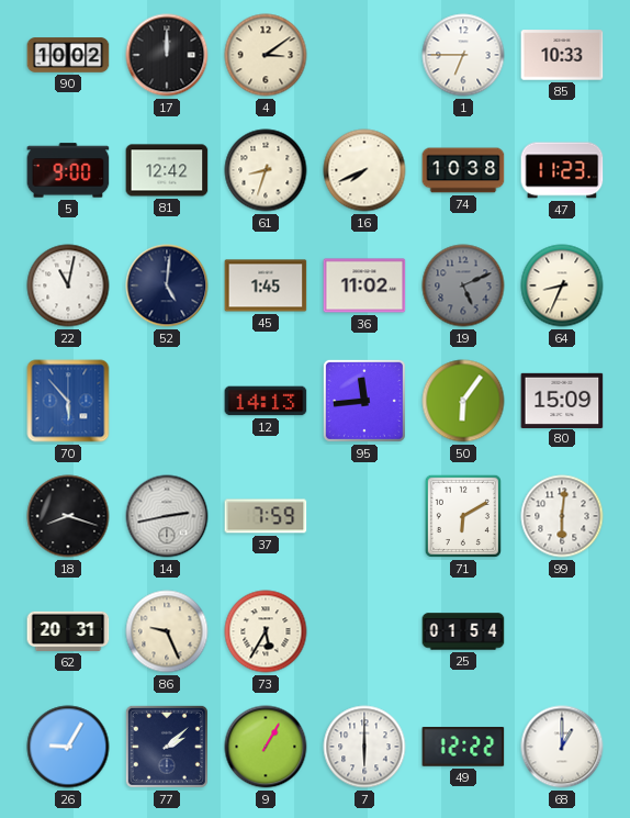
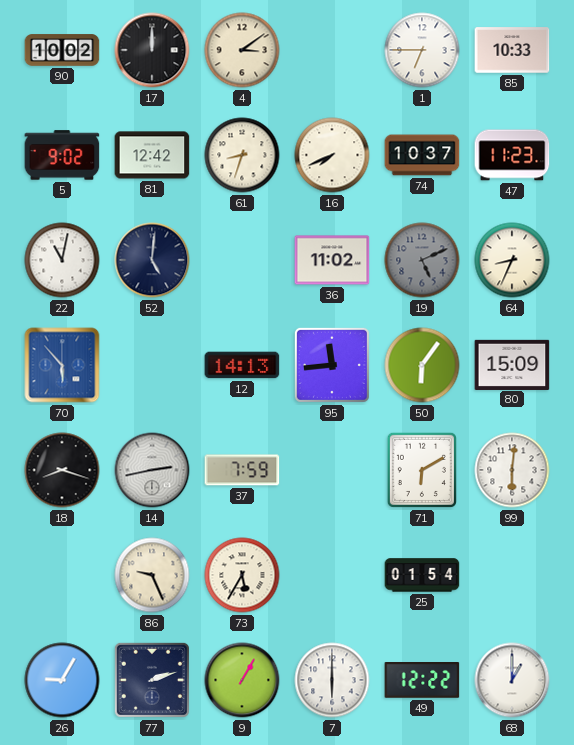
5: 9:00 -> 9:02 (62, 155)
74: 10:38 -> 10:37 (422, 155)
45: 1:45 -> none (266, 285)
62: 20:31 -> none (68, 631)
77: 2:08 -> 2:12 (152, 680)
